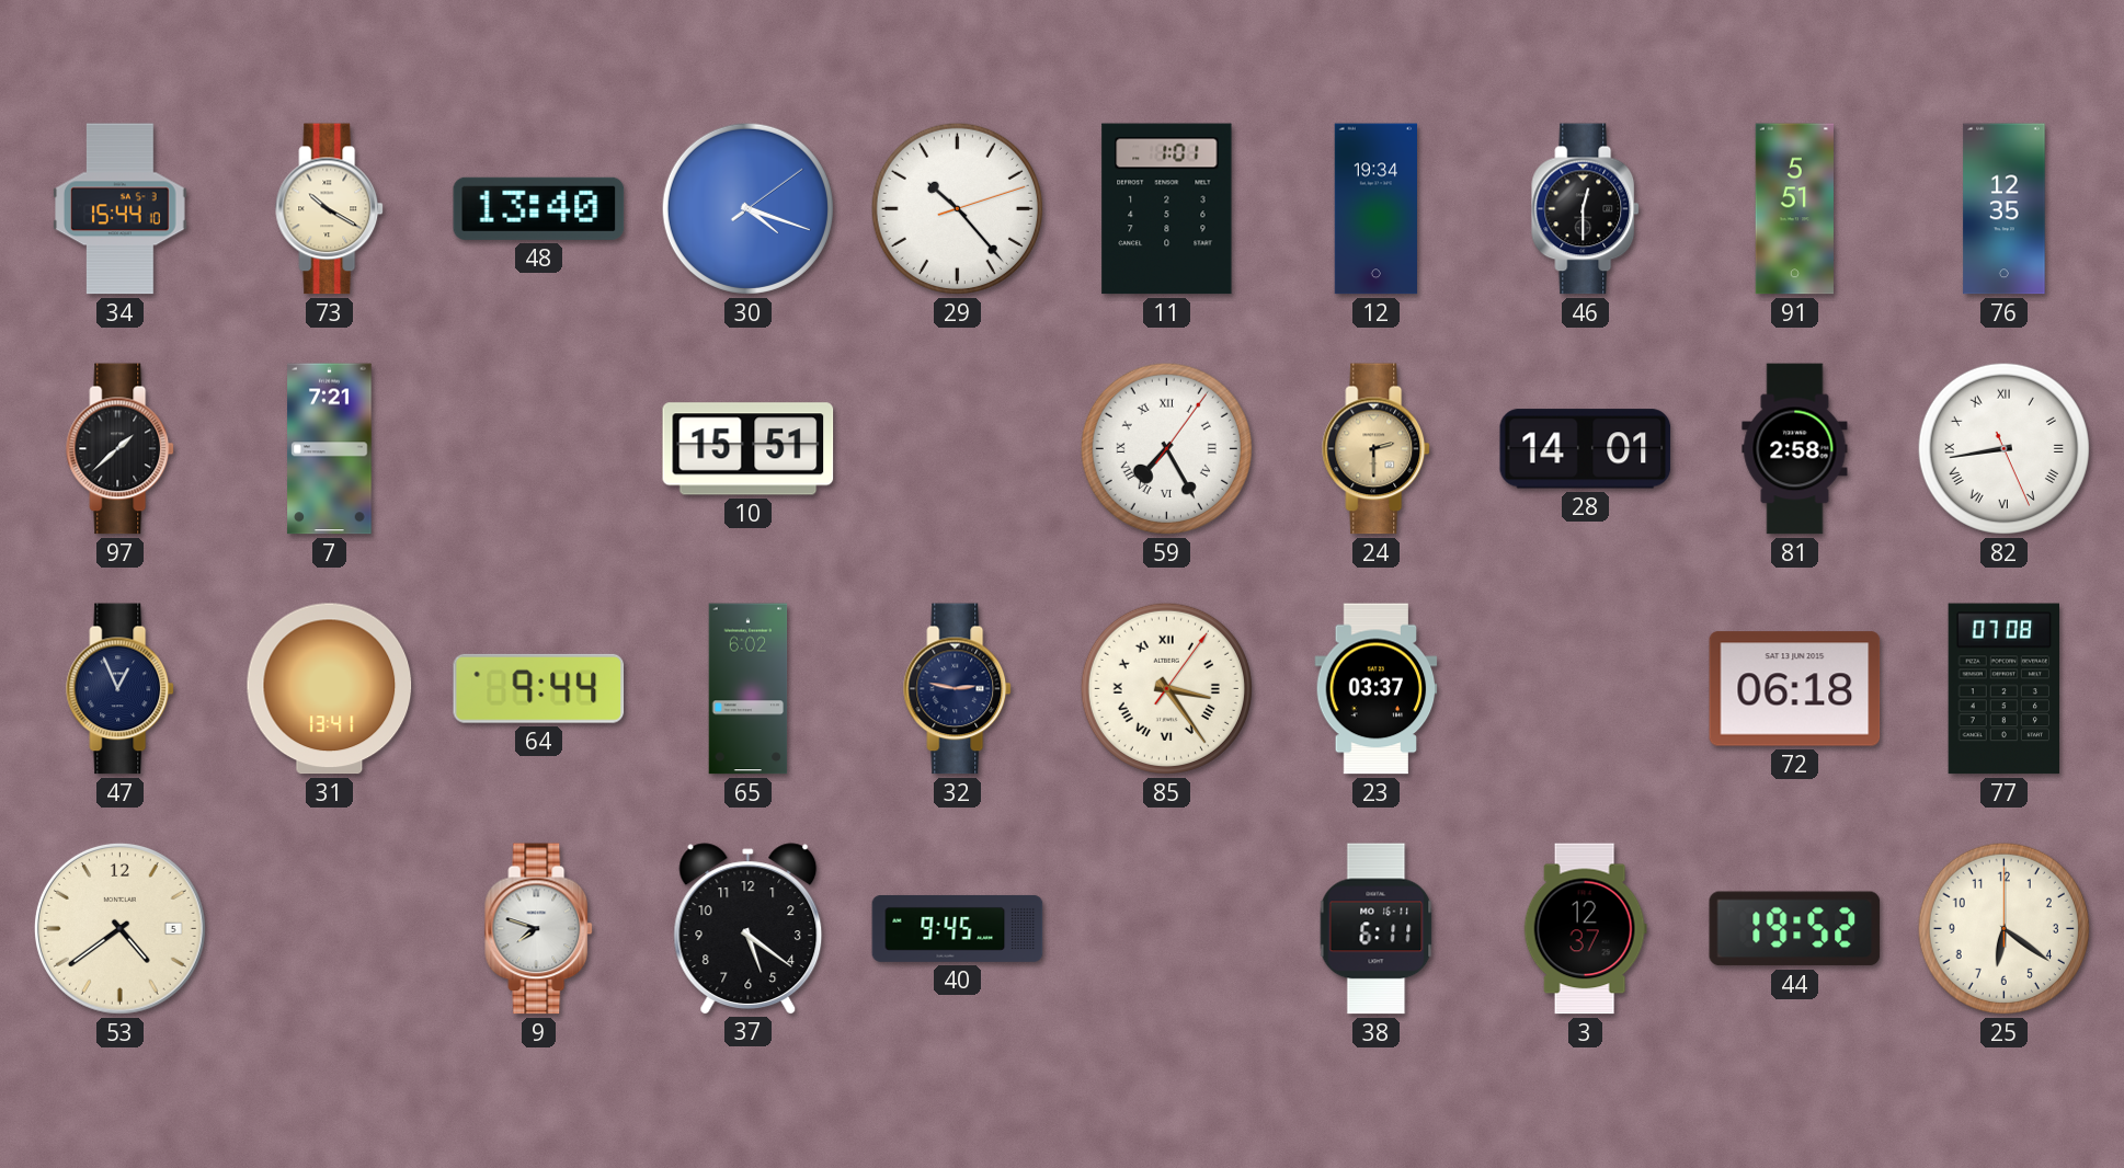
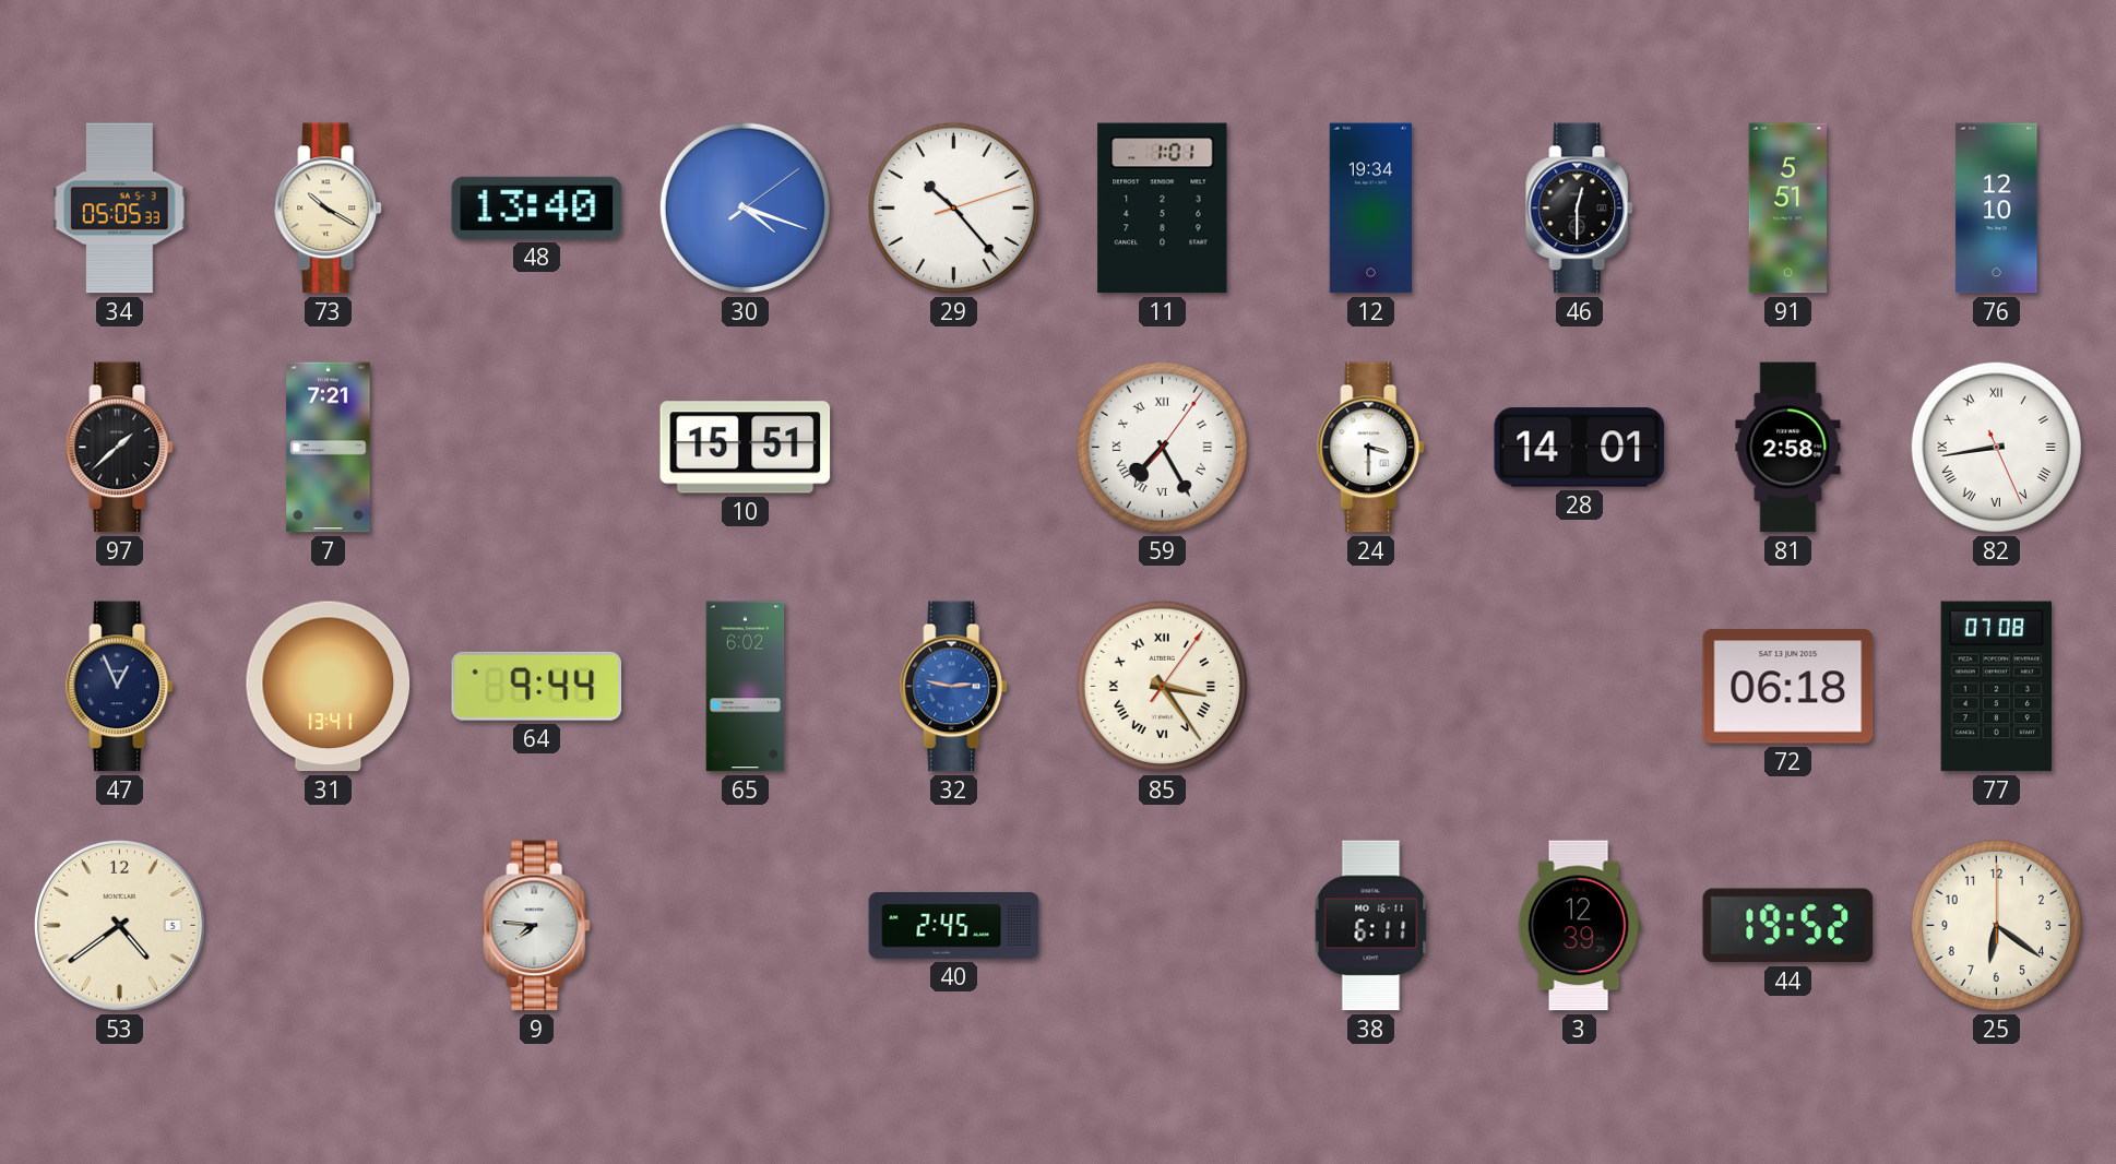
34: 15:44 -> 05:05 (120, 209)
76: 12:35 -> 12:10 (1997, 209)
24: 2:30 -> 3:30 (1371, 448)
24 dial: champagne -> white (1371, 448)
32 dial: navy -> blue (954, 687)
23: 03:37 -> none (1377, 689)
9: 7:48 -> 7:46 (537, 926)
37: 5:21 -> none (749, 928)
40: 9:45 -> 2:45 (954, 925)
3: 12:37 -> 12:39 (1579, 926)
